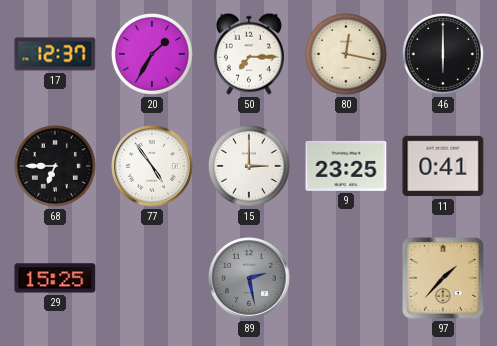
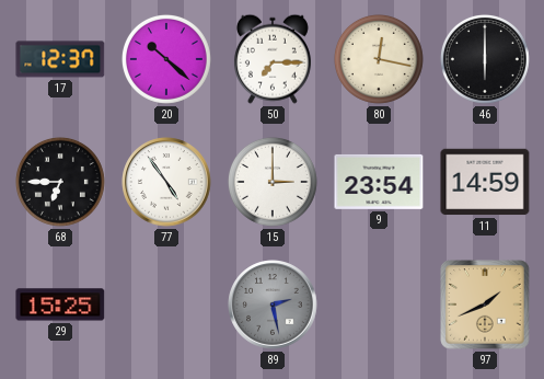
20: 1:35 -> 10:22 (166, 59)
9: 23:25 -> 23:54 (379, 182)
11: 0:41 -> 14:59 (485, 182)
97: 1:37 -> 1:41 (485, 305)
